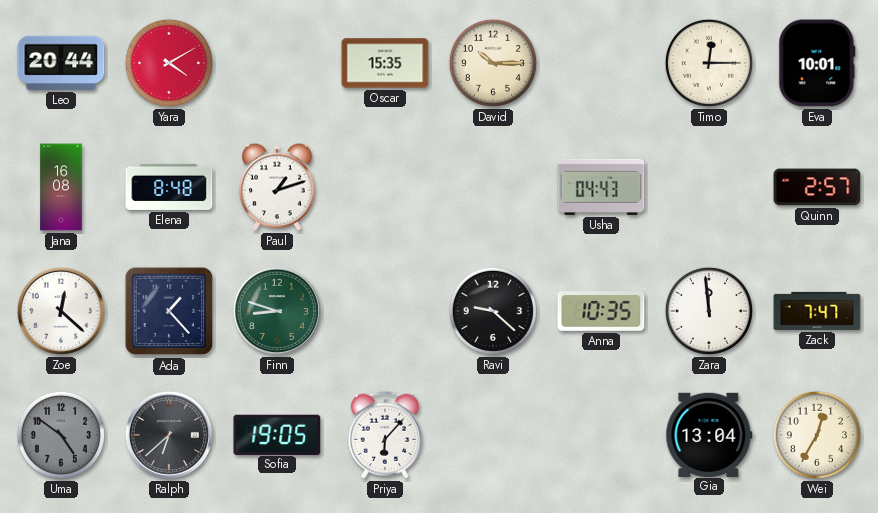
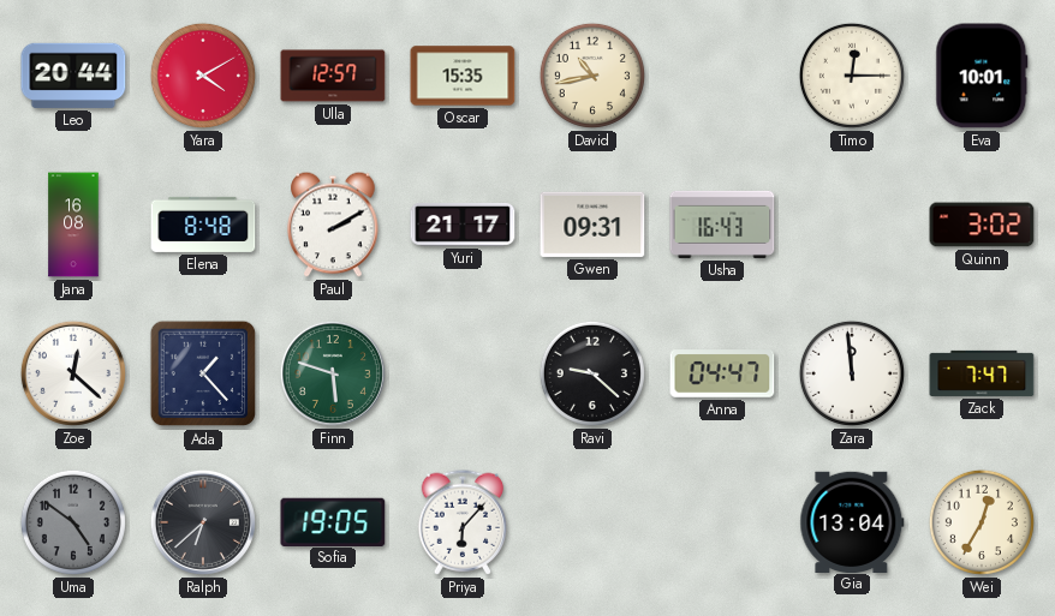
Ulla: none -> 12:57 (333, 76)
David: 10:15 -> 10:43 (592, 76)
Paul: 1:12 -> 2:10 (333, 225)
Yuri: none -> 21:17 (463, 226)
Gwen: none -> 09:31 (592, 225)
Usha: 04:43 -> 16:43 (722, 225)
Quinn: 2:57 -> 3:02 (982, 225)
Finn: 8:48 -> 5:48 (333, 373)
Anna: 10:35 -> 04:47 (722, 373)
